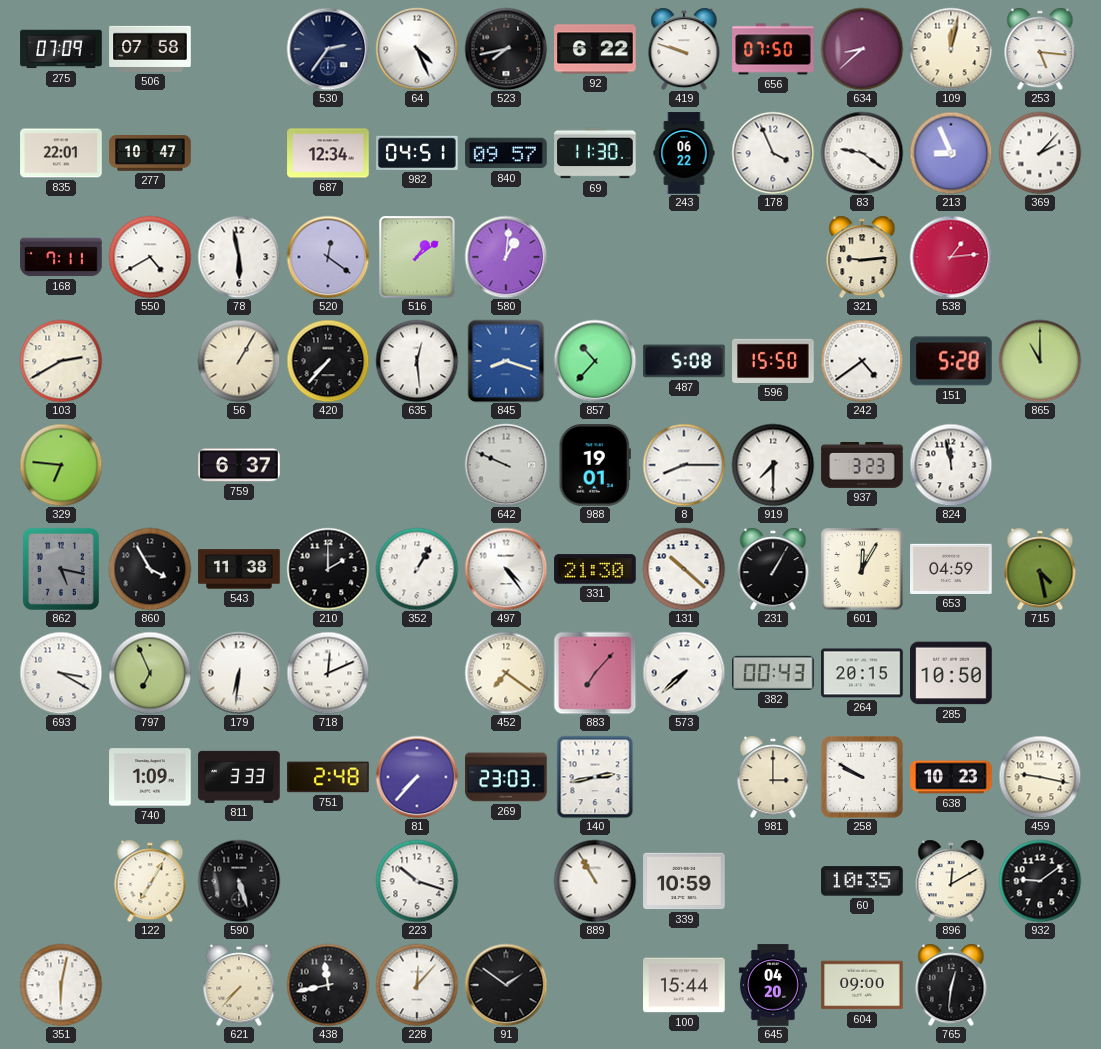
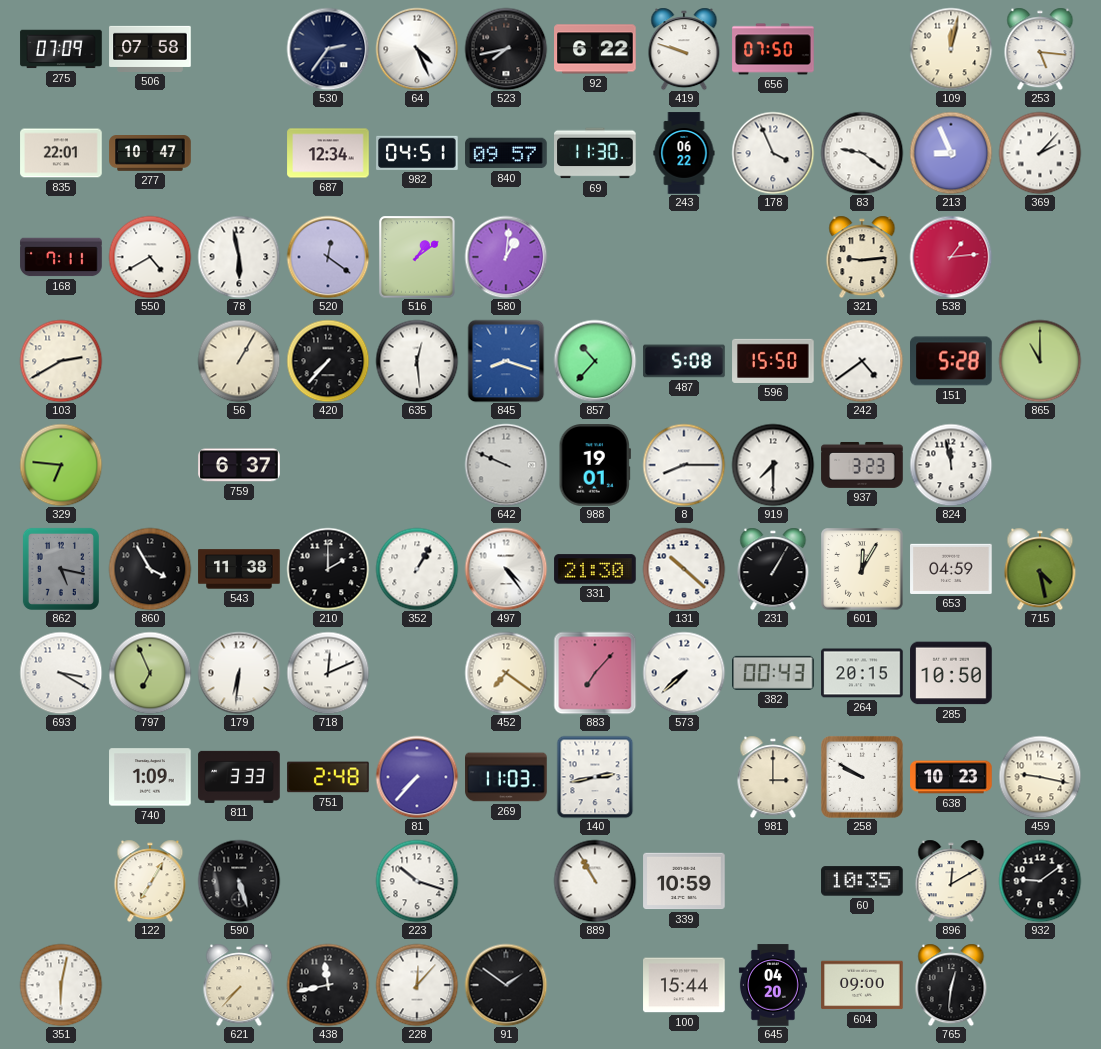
634: 8:38 -> none (862, 49)
269: 23:03 -> 11:03 (506, 777)
